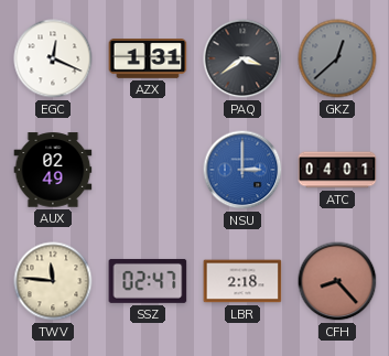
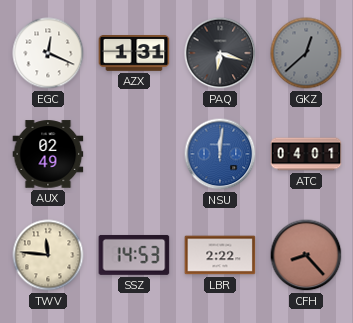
PAQ: 3:39 -> 6:18 (220, 53)
NSU: 3:00 -> 12:01 (220, 154)
SSZ: 02:47 -> 14:53 (134, 255)
LBR: 2:18 -> 2:22 (220, 255)
